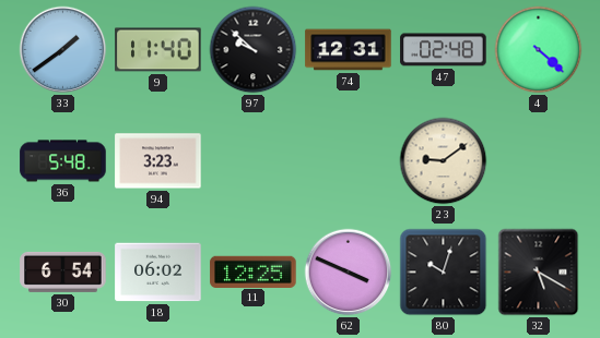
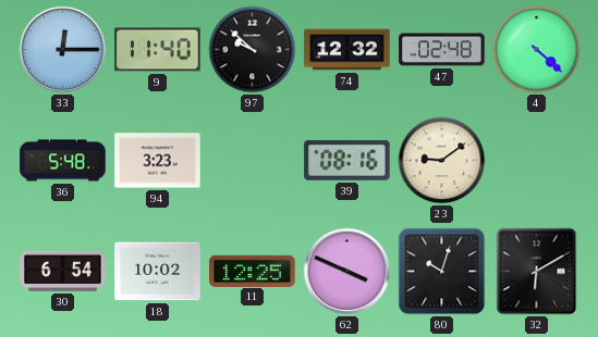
33: 1:39 -> 12:15 (63, 50)
74: 12:31 -> 12:32 (347, 50)
39: none -> 08:16 (347, 160)
18: 06:02 -> 10:02 (158, 272)
32: 5:20 -> 6:10 (537, 272)
